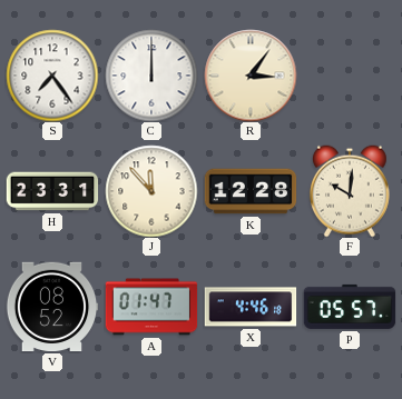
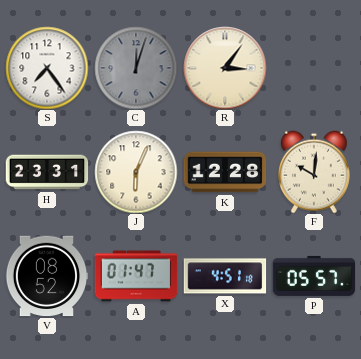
C: 12:00 -> 12:03 (136, 68)
C dial: white -> grey (136, 68)
J: 11:53 -> 6:04 (136, 172)
X: 4:46 -> 4:51 (225, 276)
